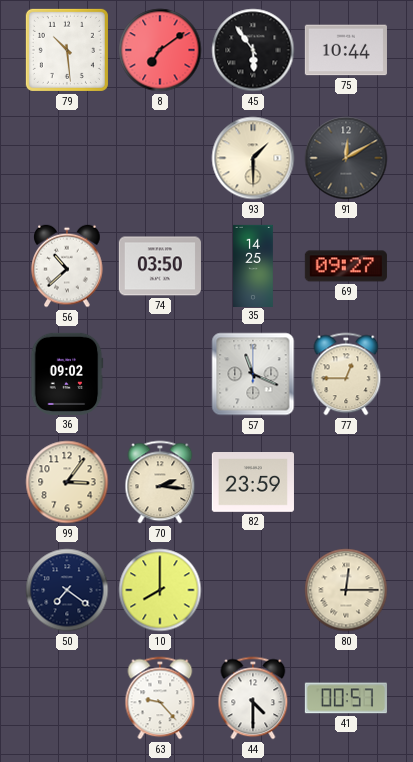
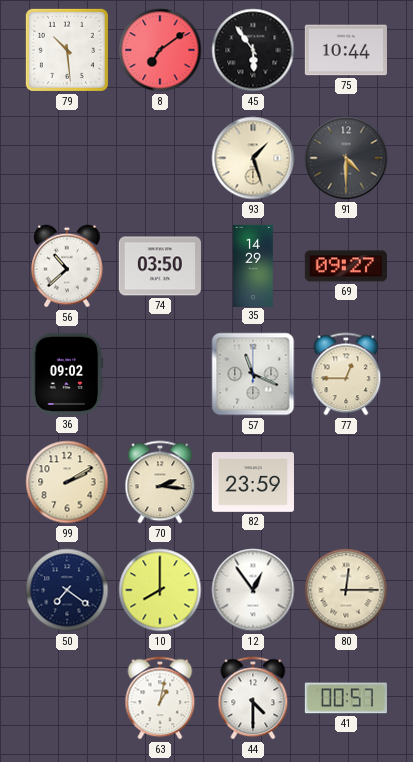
93: 1:30 -> 1:27 (253, 158)
91: 12:10 -> 4:30 (346, 158)
35: 14:25 -> 14:29 (254, 265)
99: 3:06 -> 2:10 (67, 482)
12: none -> 12:54 (253, 590)
63: 9:23 -> 1:02 (160, 698)
